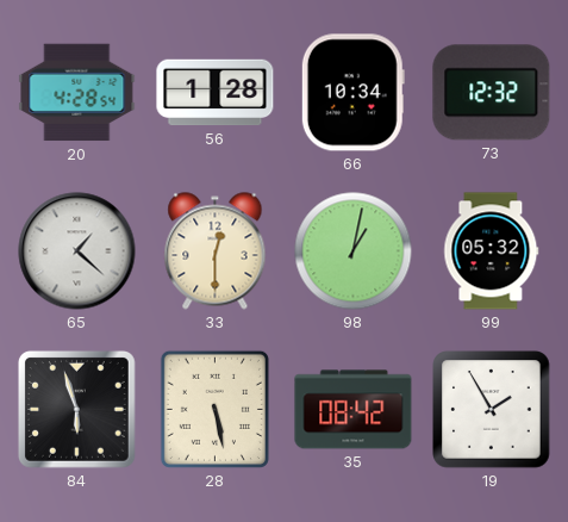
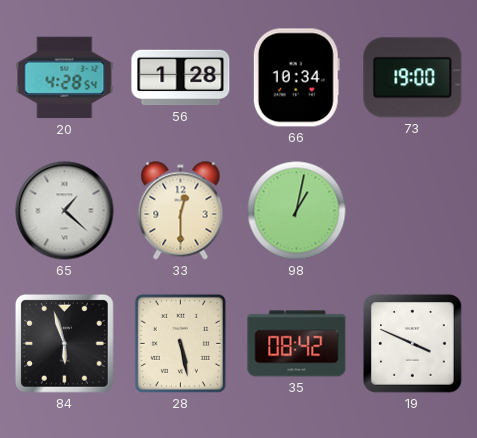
73: 12:32 -> 19:00 (413, 78)
99: 05:32 -> none (492, 251)
19: 1:55 -> 3:49 (413, 344)
